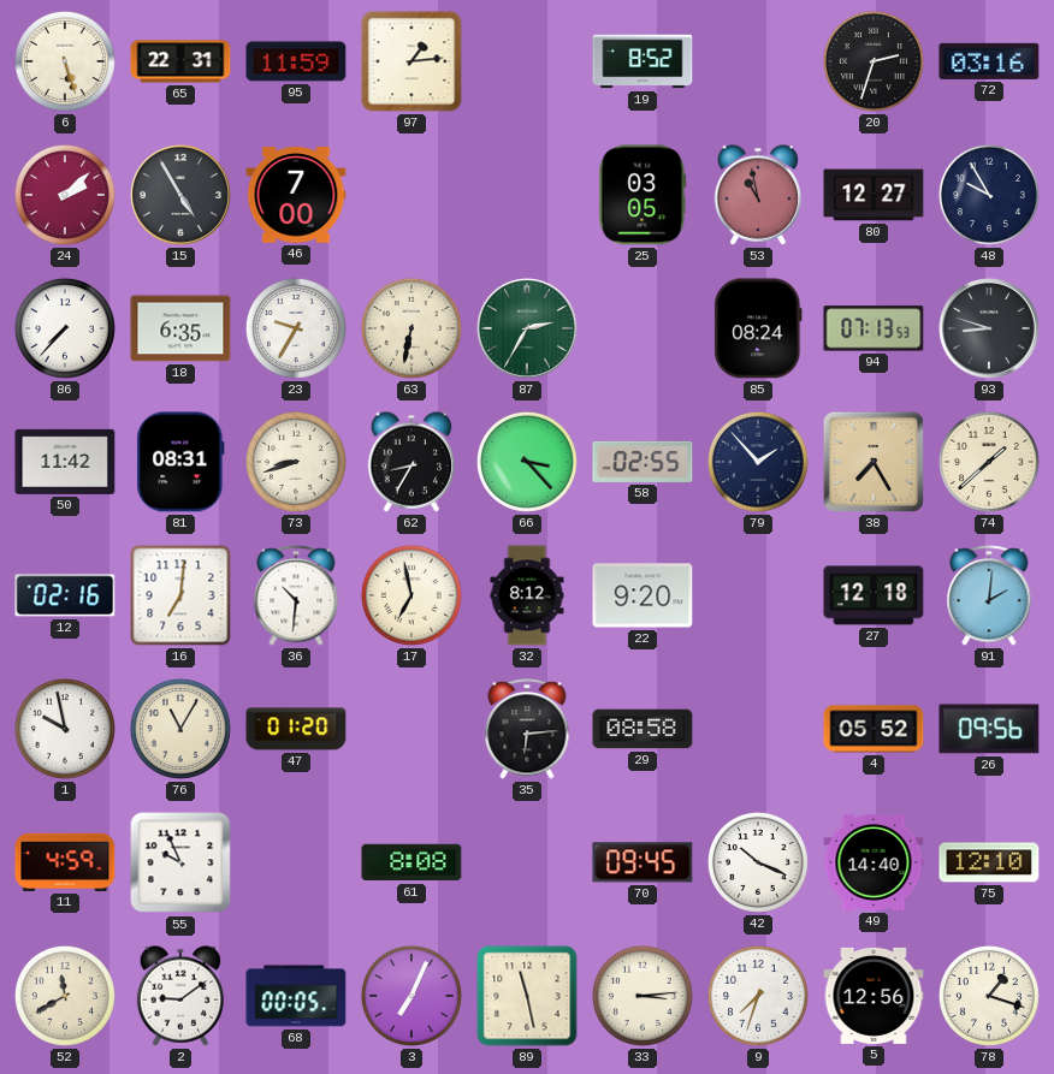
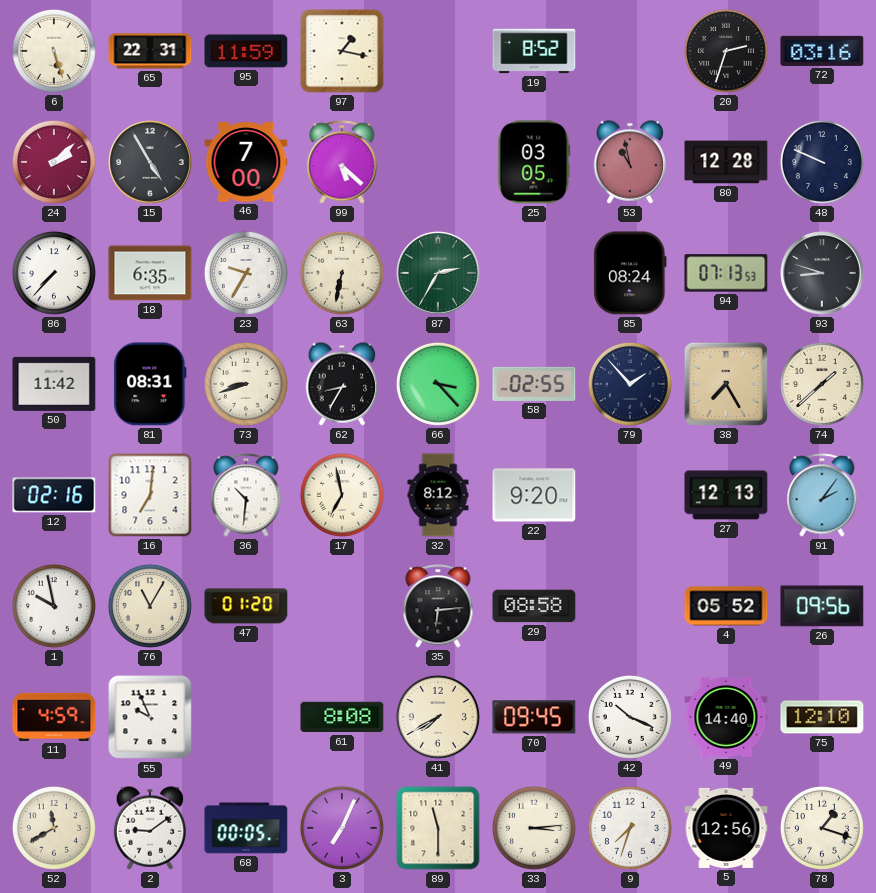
97: 1:14 -> 1:17 (342, 51)
99: none -> 5:22 (342, 162)
80: 12:27 -> 12:28 (726, 162)
48: 9:55 -> 9:49 (822, 162)
27: 12:18 -> 12:13 (726, 495)
91: 2:01 -> 2:06 (822, 495)
41: none -> 7:40 (438, 717)
89: 11:28 -> 11:30 (438, 828)
